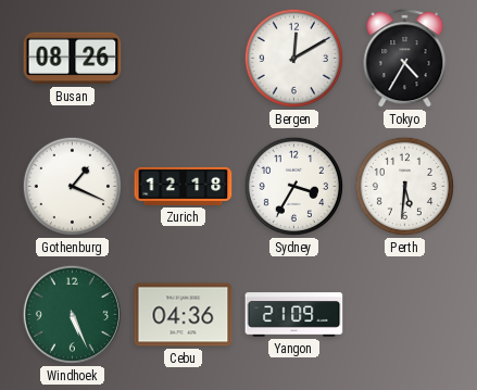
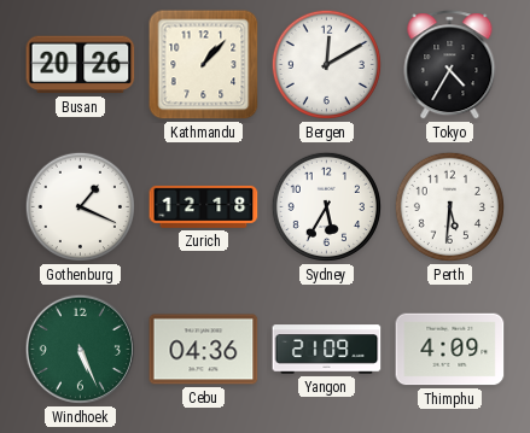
Busan: 08:26 -> 20:26 (81, 65)
Kathmandu: none -> 1:07 (204, 65)
Sydney: 3:35 -> 5:35 (326, 206)
Thimphu: none -> 4:09 (450, 350)
